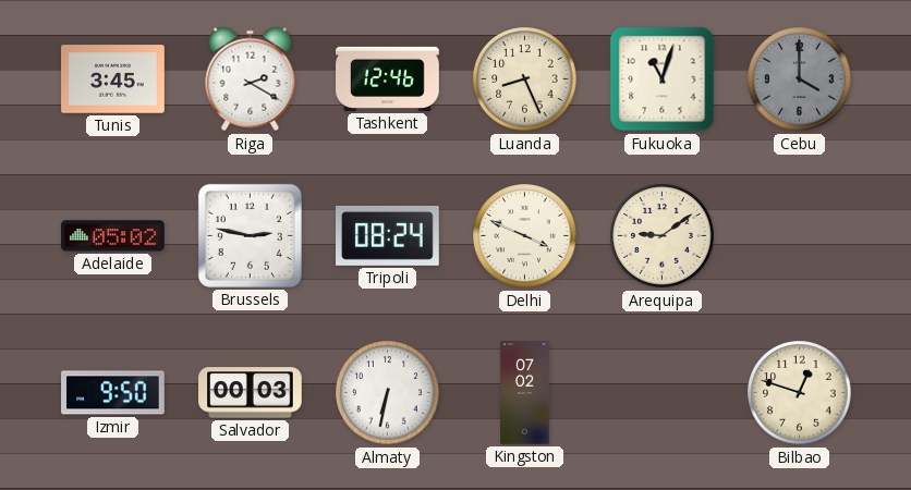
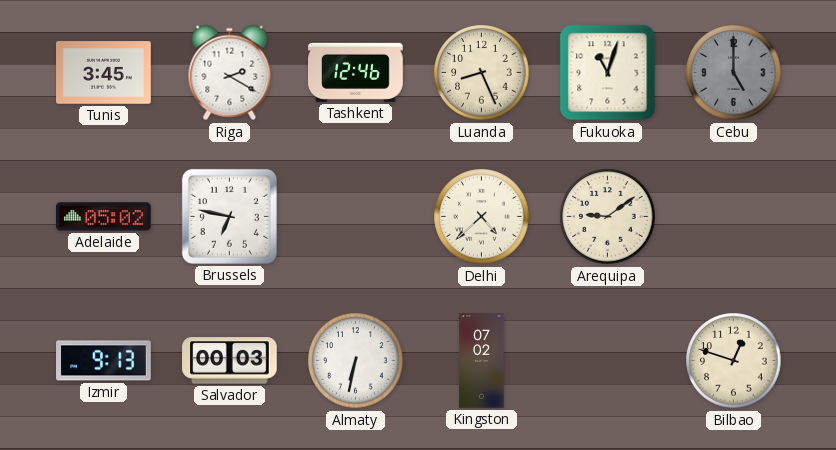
Cebu: 4:00 -> 5:00 (734, 73)
Brussels: 2:47 -> 6:47 (229, 216)
Tripoli: 08:24 -> none (388, 235)
Delhi: 3:49 -> 4:38 (482, 217)
Izmir: 9:50 -> 9:13 (104, 361)
